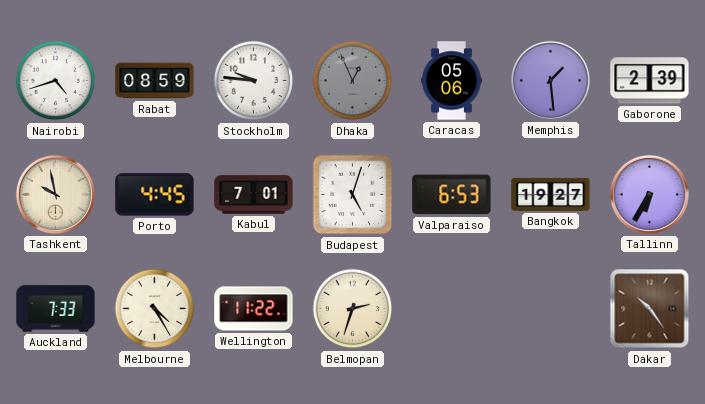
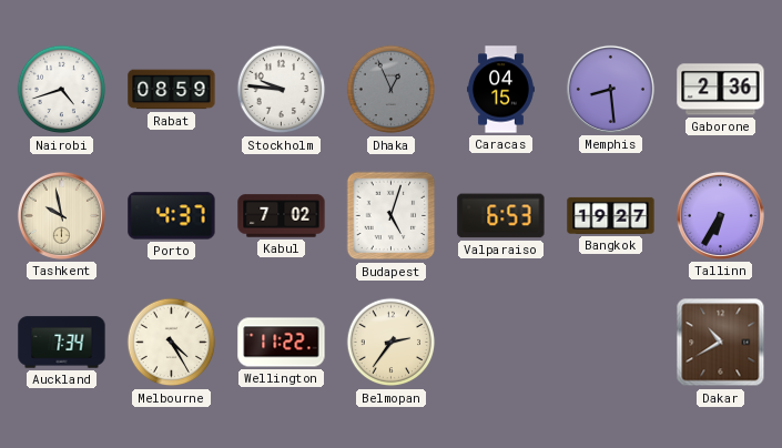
Caracas: 05:06 -> 04:15 (500, 90)
Memphis: 1:29 -> 8:29 (610, 89)
Gaborone: 2:39 -> 2:36 (721, 90)
Porto: 4:45 -> 4:37 (172, 216)
Kabul: 7:01 -> 7:02 (282, 216)
Auckland: 7:33 -> 7:34 (62, 343)
Belmopan: 2:33 -> 2:36 (392, 343)
Dakar: 10:24 -> 10:40 (721, 343)
